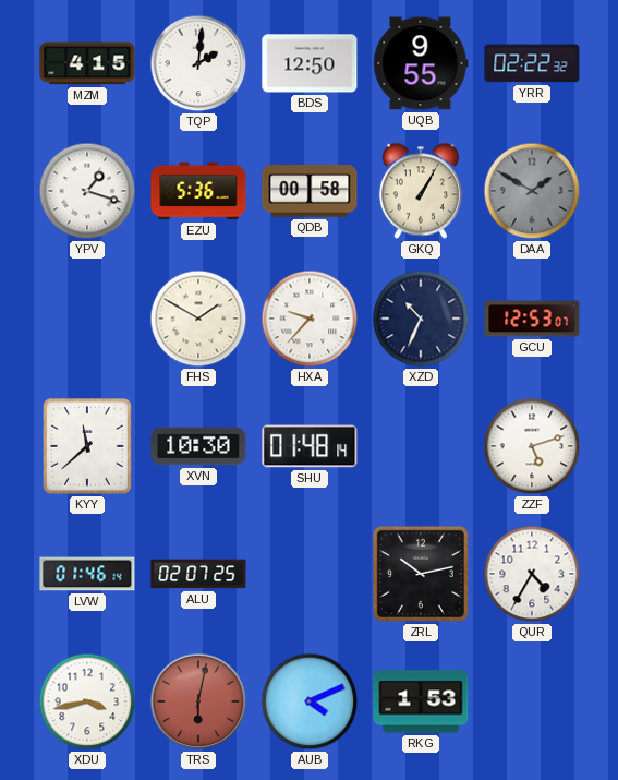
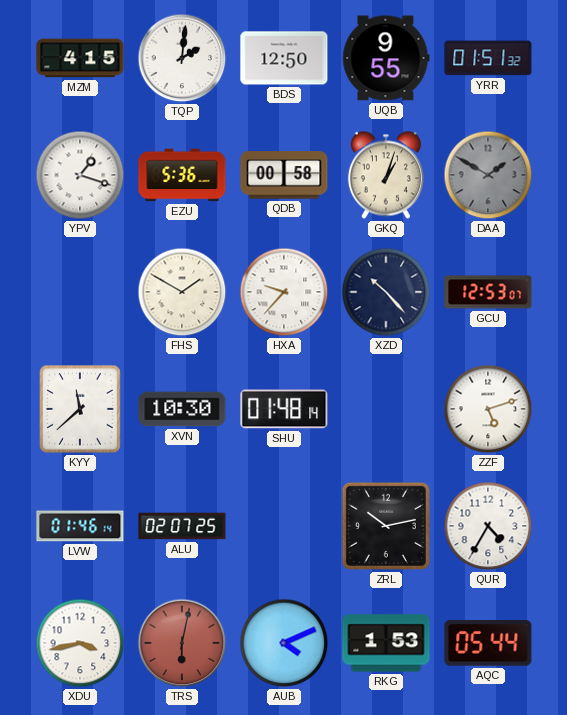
YRR: 02:22 -> 01:51 (488, 58)
GKQ: 1:05 -> 1:03 (386, 175)
XZD: 10:34 -> 10:23 (386, 292)
AQC: none -> 05:44 (488, 643)
